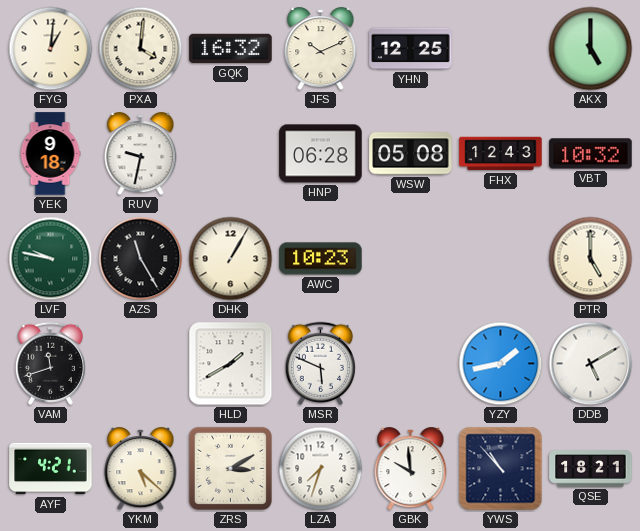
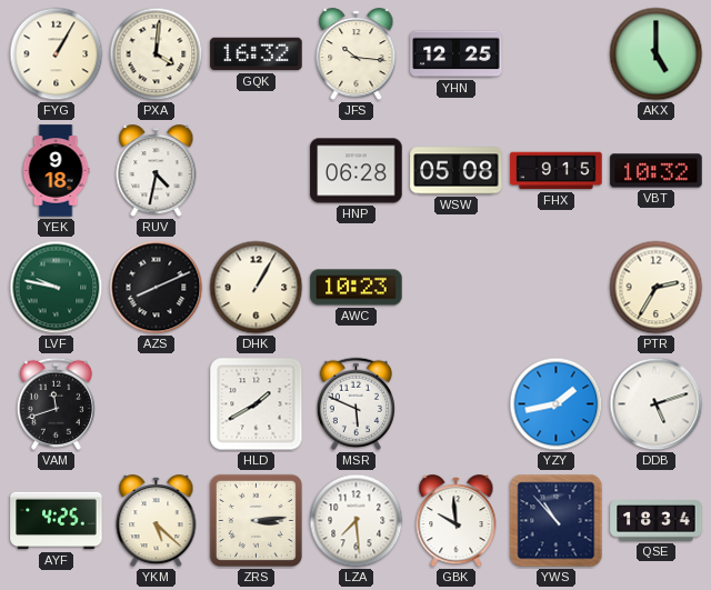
FYG: 1:01 -> 1:05 (57, 54)
JFS: 10:11 -> 10:16 (357, 54)
RUV: 9:32 -> 4:32 (157, 171)
FHX: 12:43 -> 9:15 (557, 171)
AZS: 11:25 -> 8:11 (157, 288)
PTR: 5:00 -> 2:35 (657, 288)
DDB: 5:10 -> 5:12 (657, 404)
AYF: 4:21 -> 4:25 (57, 521)
ZRS: 3:10 -> 3:14 (256, 520)
LZA: 7:33 -> 7:29 (357, 521)
QSE: 18:21 -> 18:34 (657, 521)
